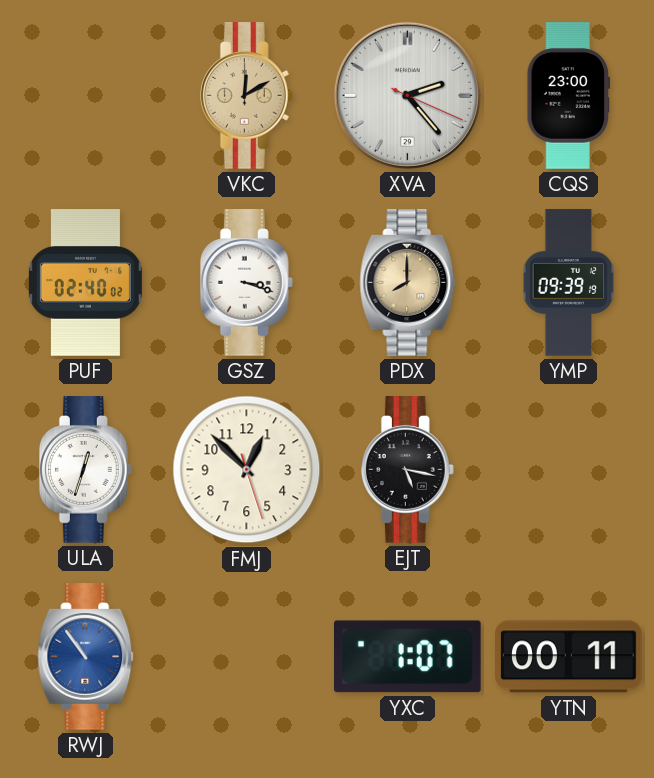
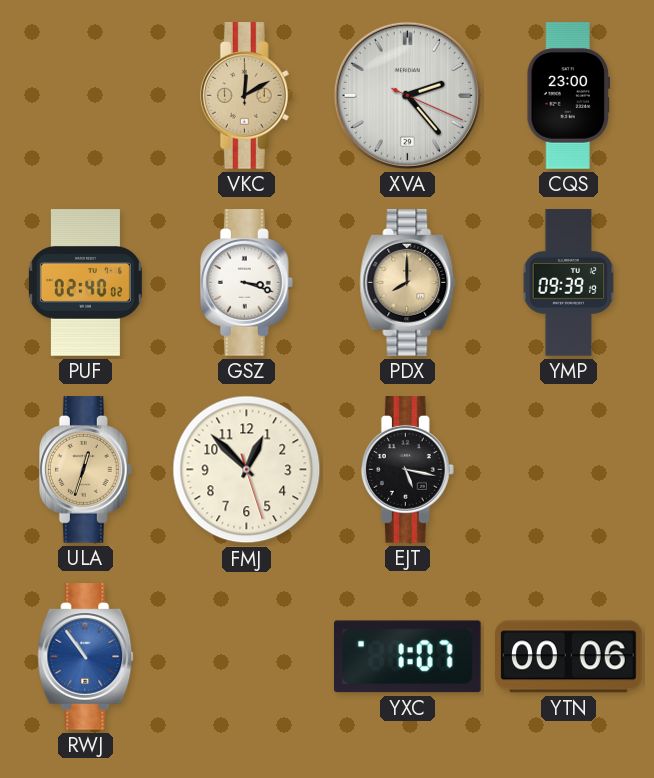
ULA dial: white -> champagne (85, 470)
YTN: 00:11 -> 00:06 (569, 657)
